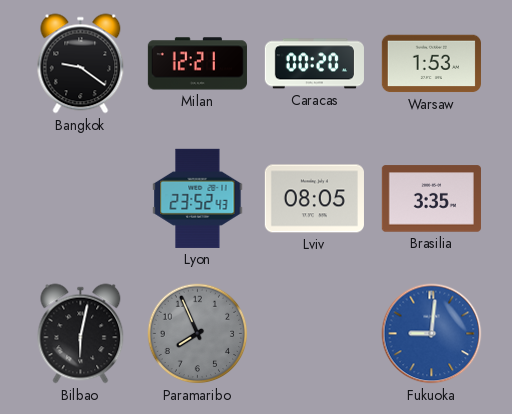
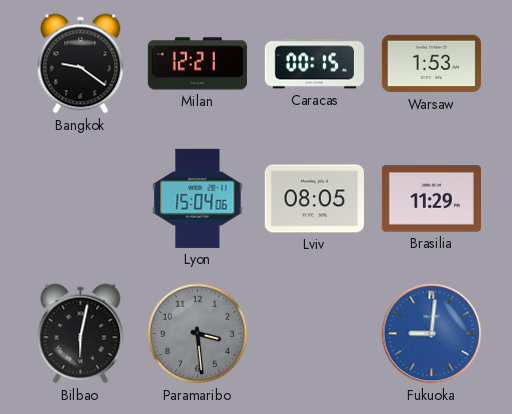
Caracas: 00:20 -> 00:15 (314, 64)
Lyon: 23:52 -> 15:04 (198, 198)
Brasilia: 3:35 -> 11:29 (431, 199)
Paramaribo: 7:56 -> 3:29 (198, 334)
